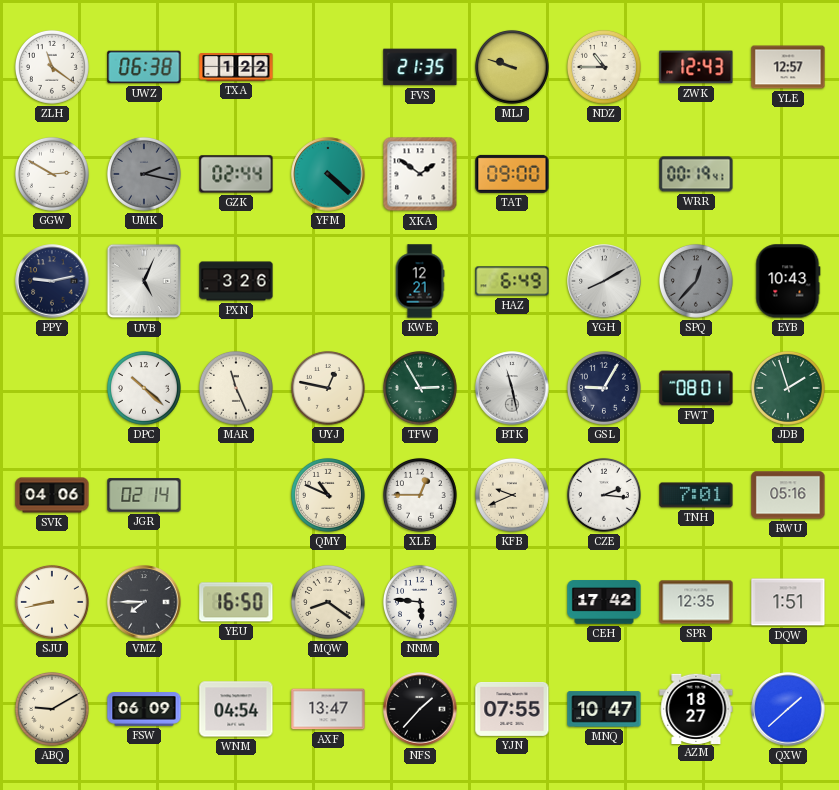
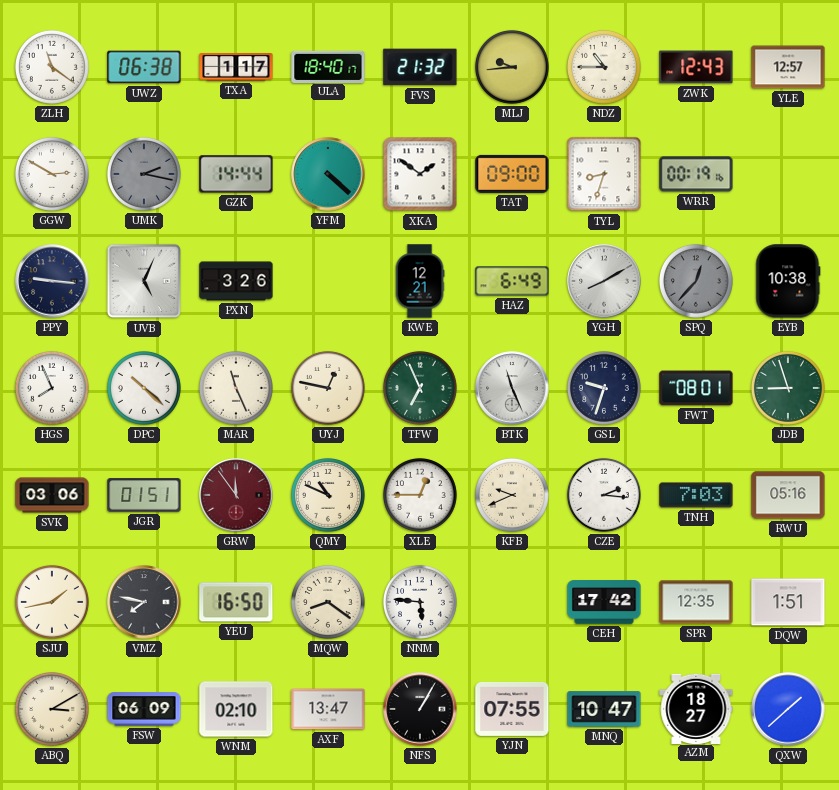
TXA: 1:22 -> 1:17 (236, 68)
ULA: none -> 18:40 (328, 66)
FVS: 21:35 -> 21:32 (420, 67)
MLJ: 9:48 -> 9:44 (512, 67)
GZK: 02:44 -> 14:44 (236, 174)
TYL: none -> 8:33 (604, 174)
WRR: 00:19:41 -> 00:19:16 (696, 174)
PPY: 9:13 -> 9:16 (52, 281)
EYB: 10:43 -> 10:38 (788, 281)
HGS: none -> 7:56 (52, 388)
TFW: 2:55 -> 6:56 (420, 388)
BTK: 11:28 -> 11:26 (512, 388)
GSL: 9:05 -> 9:33 (604, 388)
JDB: 1:57 -> 8:57 (788, 388)
SVK: 04:06 -> 03:06 (52, 495)
JGR: 02:14 -> 01:51 (144, 495)
GRW: none -> 11:54 (236, 495)
TNH: 7:01 -> 7:03 (696, 495)
SJU: 8:43 -> 1:43 (52, 602)
VMZ: 7:45 -> 7:47 (144, 602)
ABQ: 9:10 -> 3:10 (52, 709)
WNM: 04:54 -> 02:10 (236, 709)
NFS: 1:37 -> 1:05 (420, 709)
